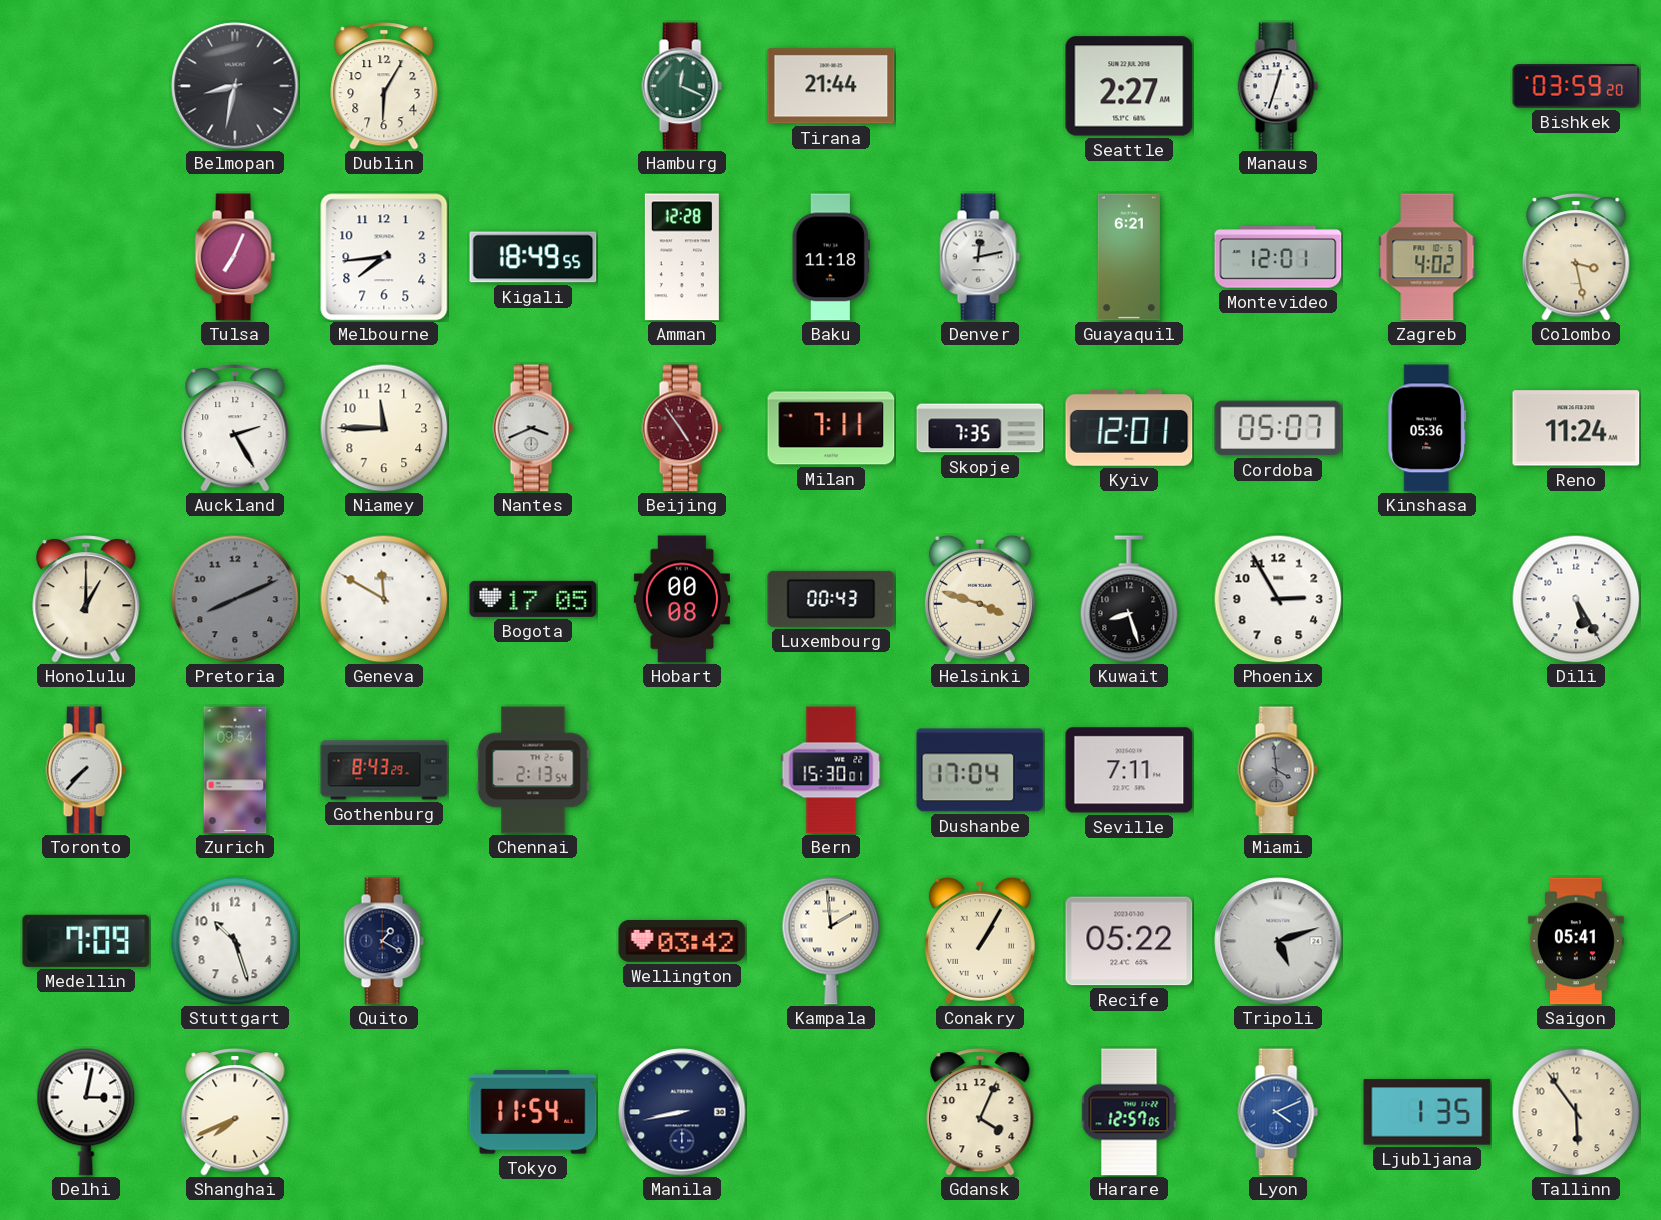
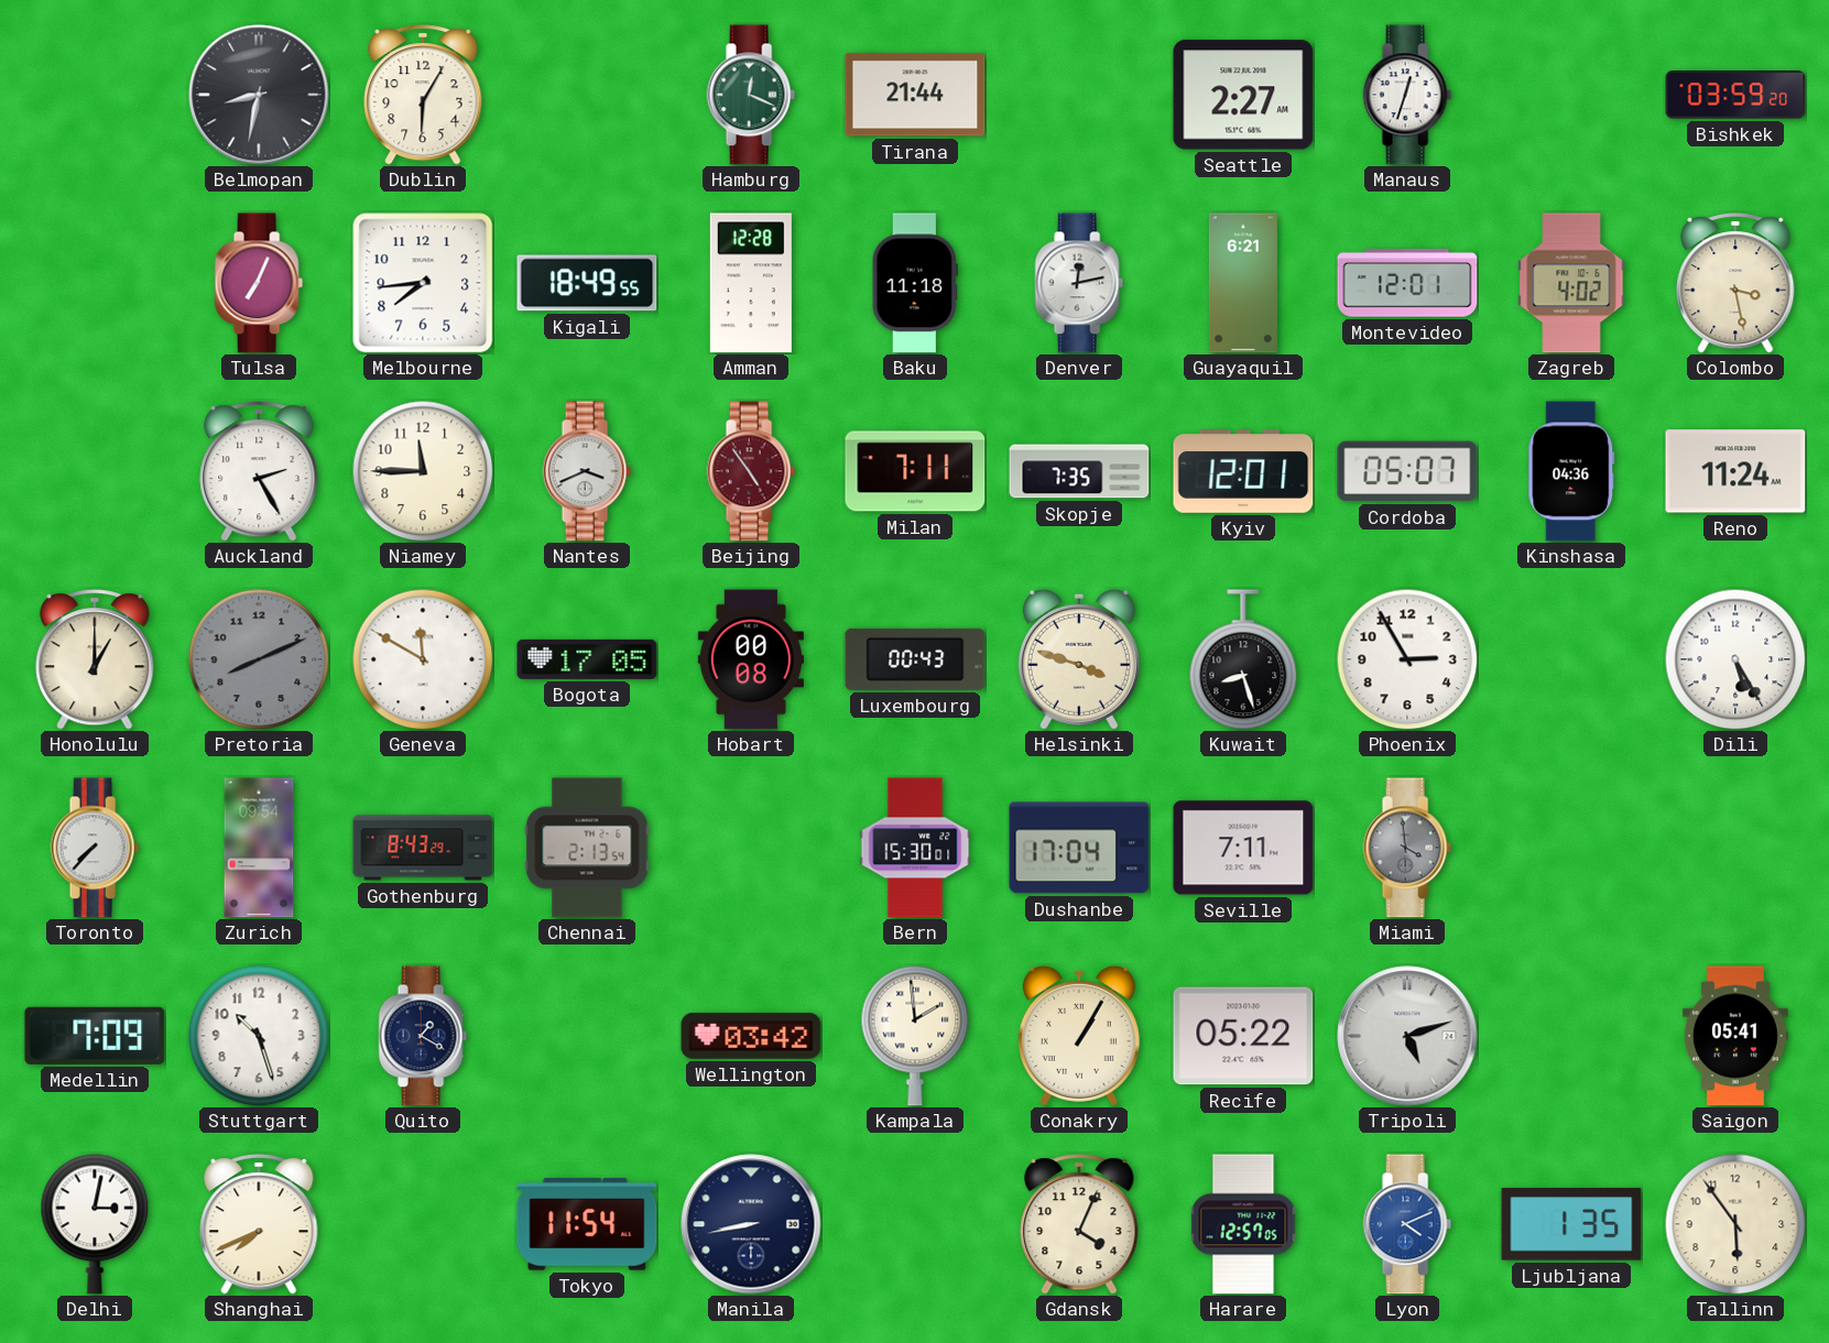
Kinshasa: 05:36 -> 04:36 (1571, 471)
